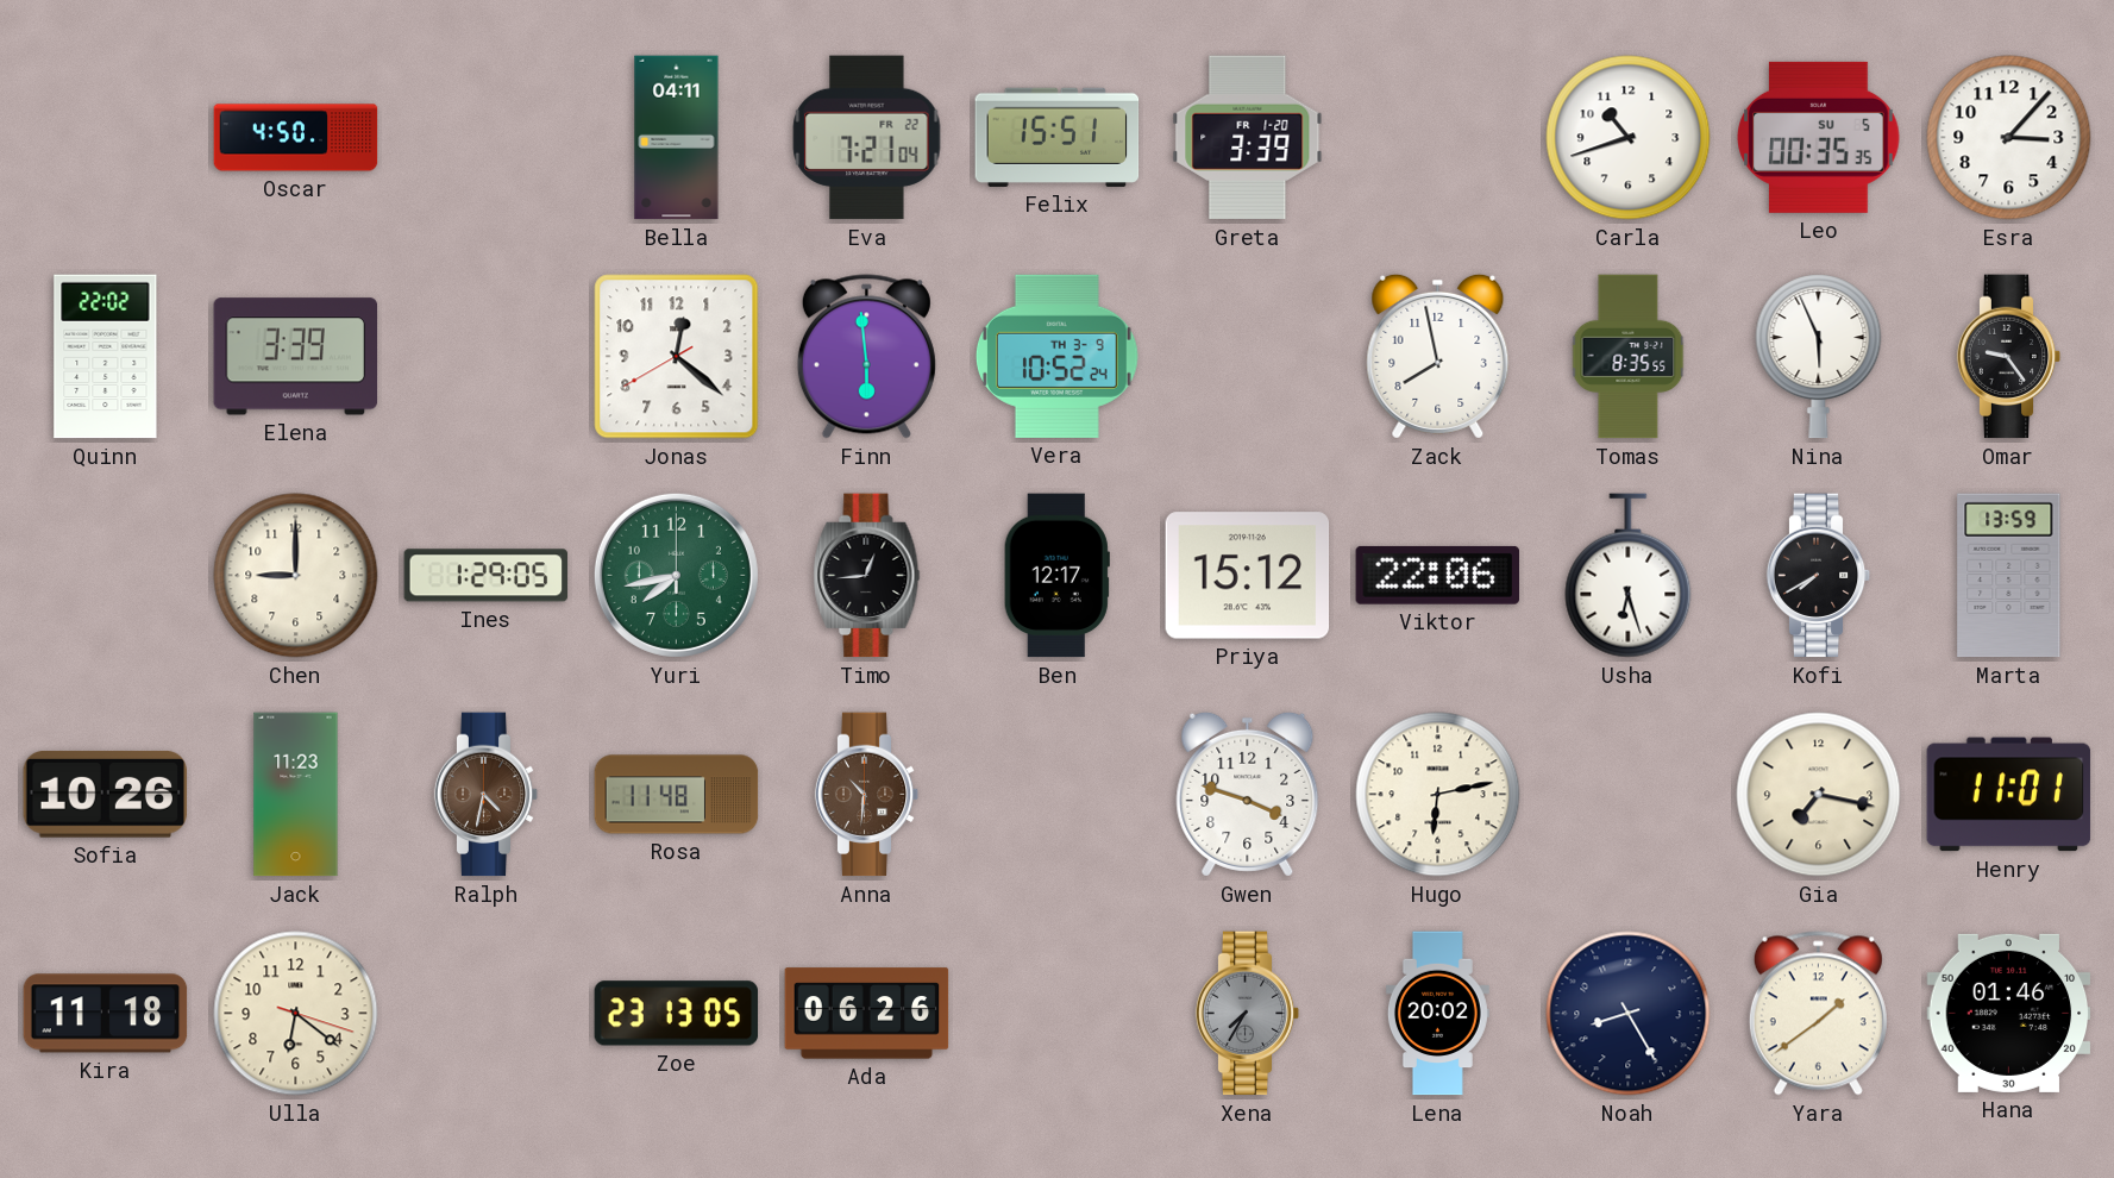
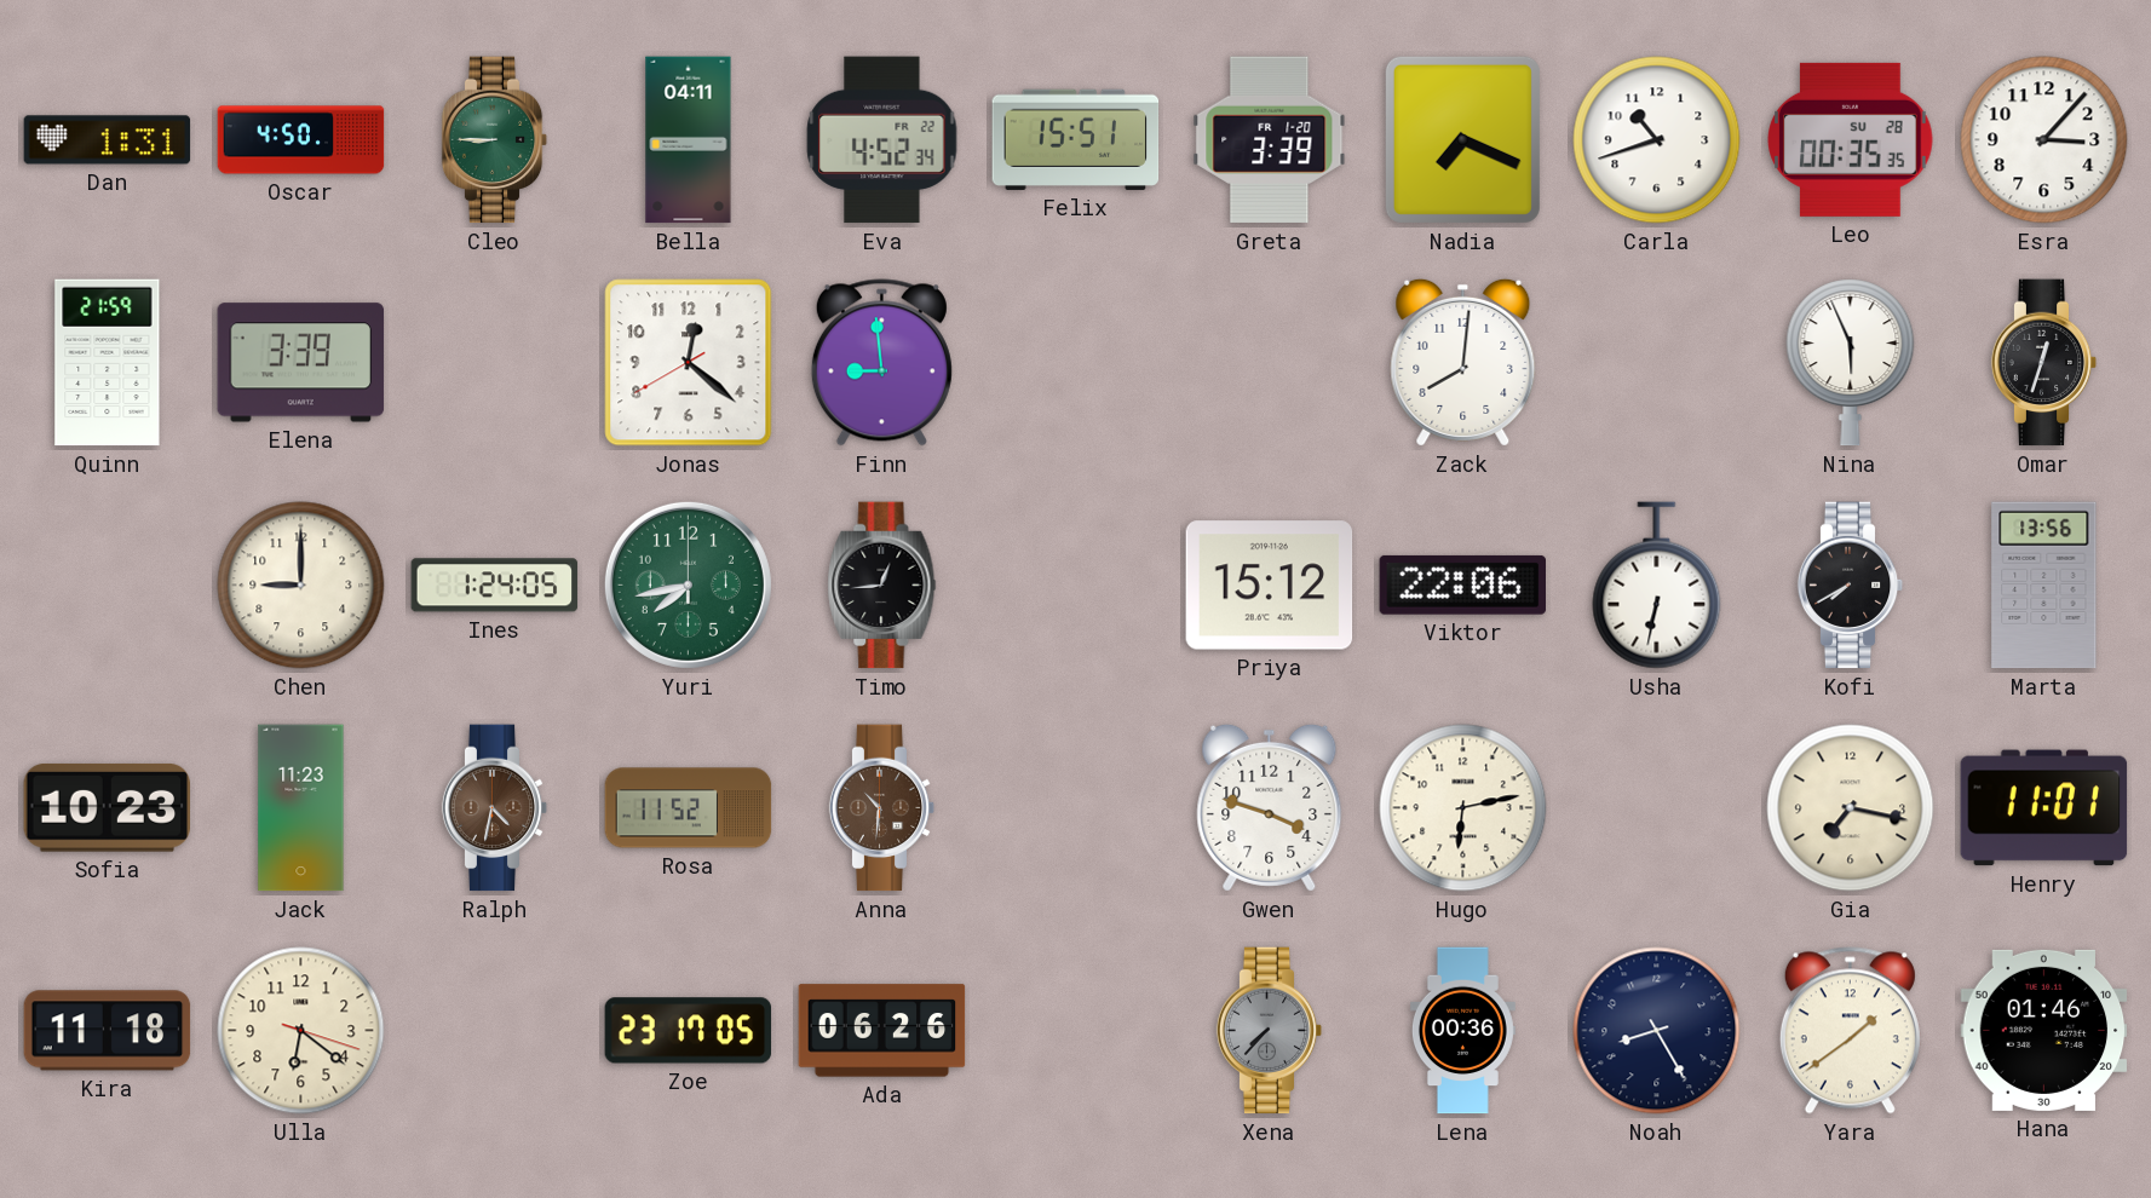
Dan: none -> 1:31 (108, 140)
Cleo: none -> 8:45 (495, 140)
Eva: 7:21 -> 4:52 (882, 140)
Nadia: none -> 7:19 (1462, 139)
Leo date: SU 5 -> SU 28 (1851, 139)
Quinn: 22:02 -> 21:59 (108, 363)
Finn: 5:59 -> 8:59 (881, 363)
Vera: 10:52 -> none (1056, 356)
Zack: 7:58 -> 8:01 (1463, 362)
Tomas: 8:35 -> none (1629, 357)
Omar: 9:24 -> 12:33 (2044, 363)
Ines: 1:29 -> 1:24 (495, 586)
Ben: 12:17 -> none (1056, 576)
Usha: 6:27 -> 6:32 (1657, 586)
Marta: 13:59 -> 13:56 (2044, 586)
Sofia: 10:26 -> 10:23 (107, 807)
Rosa: 11:48 -> 11:52 (689, 808)
Zoe: 23:13 -> 23:17 (689, 1031)
Xena: 7:35 -> 7:37 (1270, 1031)
Lena: 20:02 -> 00:36 (1462, 1031)
